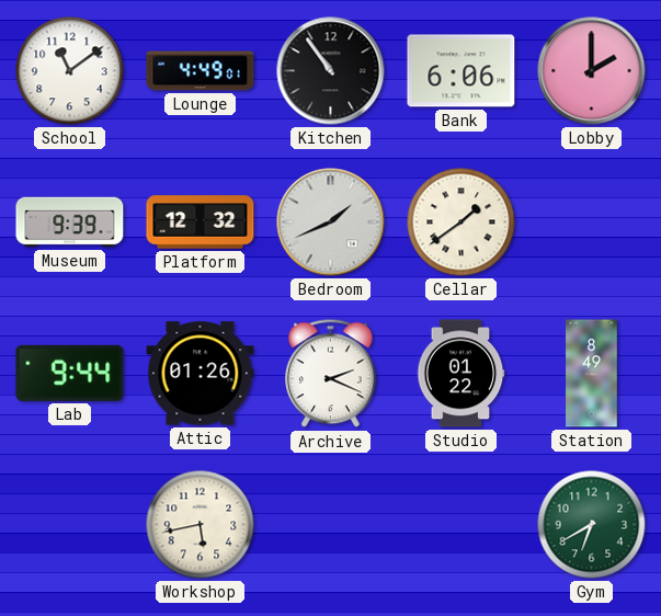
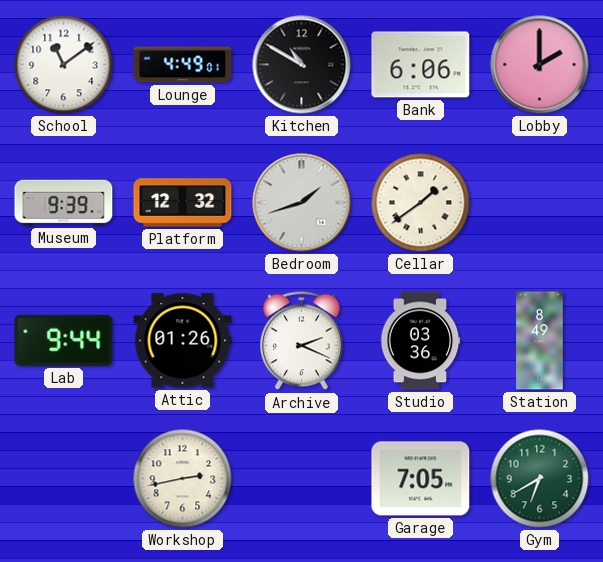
Kitchen: 10:54 -> 10:50 (302, 65)
Bedroom: 1:41 -> 1:42 (302, 203)
Studio: 01:22 -> 03:36 (420, 341)
Workshop: 5:43 -> 2:43 (183, 479)
Garage: none -> 7:05 (421, 479)
